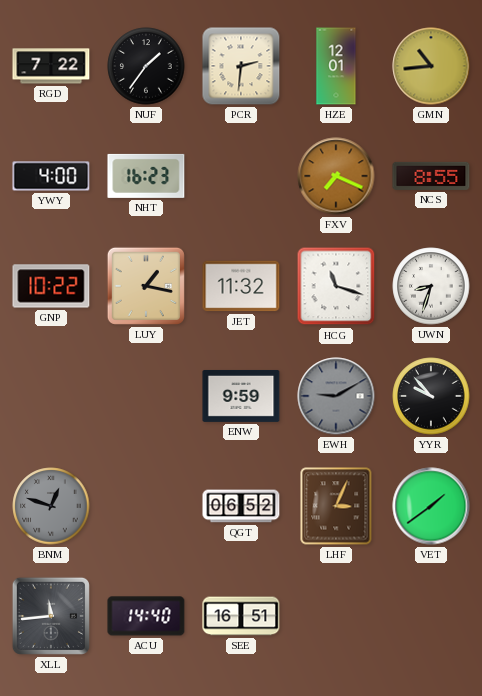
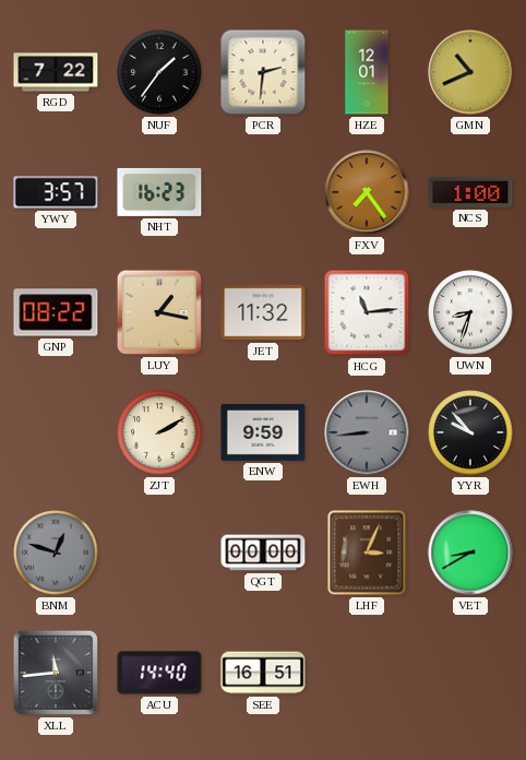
GMN: 10:44 -> 10:41 (470, 72)
YWY: 4:00 -> 3:57 (56, 192)
FXV: 7:19 -> 7:24 (367, 192)
NCS: 8:55 -> 1:00 (470, 192)
GNP: 10:22 -> 08:22 (56, 312)
HCG: 11:18 -> 11:14 (367, 312)
ZJT: none -> 2:10 (159, 432)
EWH: 9:10 -> 8:44 (367, 432)
QGT: 06:52 -> 00:00 (263, 553)
VET: 1:39 -> 8:40 (470, 553)
